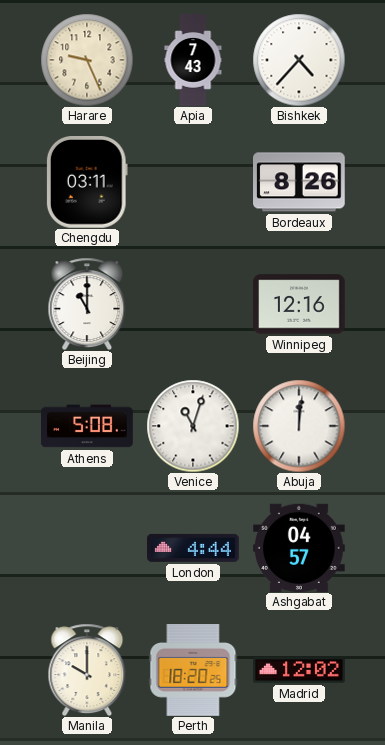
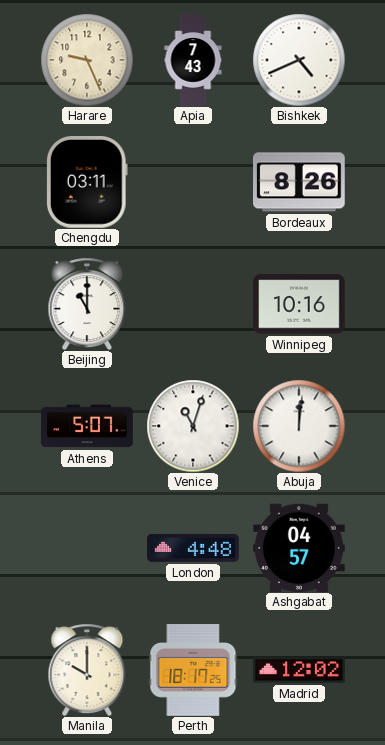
Bishkek: 4:37 -> 4:41 (299, 60)
Winnipeg: 12:16 -> 10:16 (299, 304)
Athens: 5:08 -> 5:07 (87, 426)
London: 4:44 -> 4:48 (194, 548)
Perth: 18:20 -> 18:17 (193, 671)
